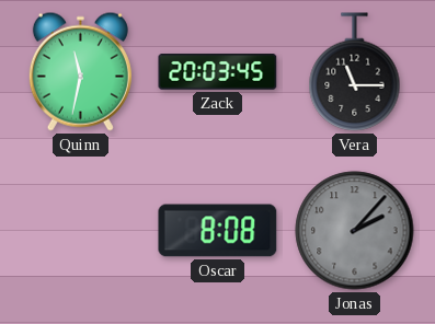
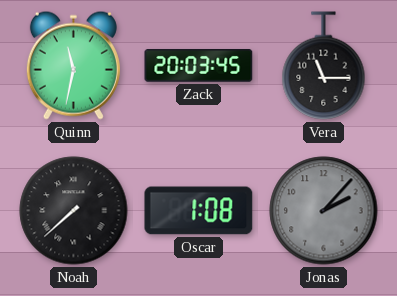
Noah: none -> 7:38 (74, 211)
Oscar: 8:08 -> 1:08 (199, 211)
